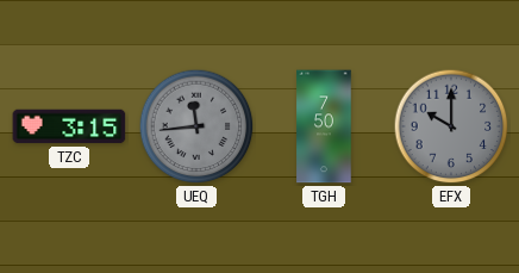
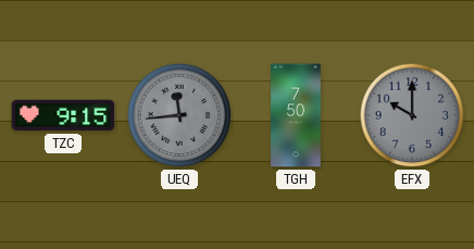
TZC: 3:15 -> 9:15 (63, 115)
